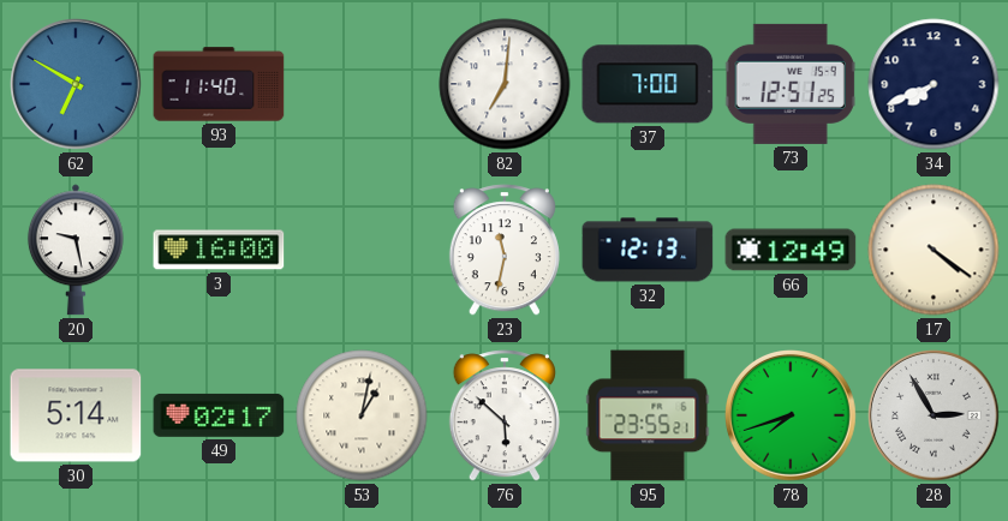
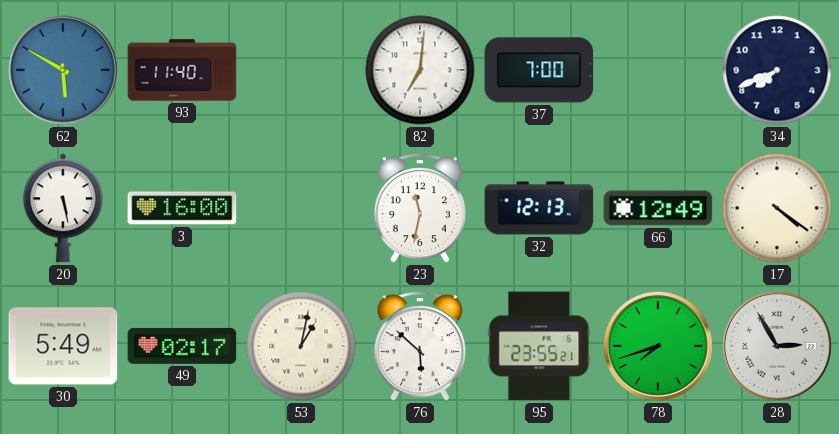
62: 6:50 -> 5:50 (64, 71)
73: 12:51 -> none (791, 84)
20: 9:28 -> 5:28 (63, 208)
30: 5:14 -> 5:49 (63, 346)
